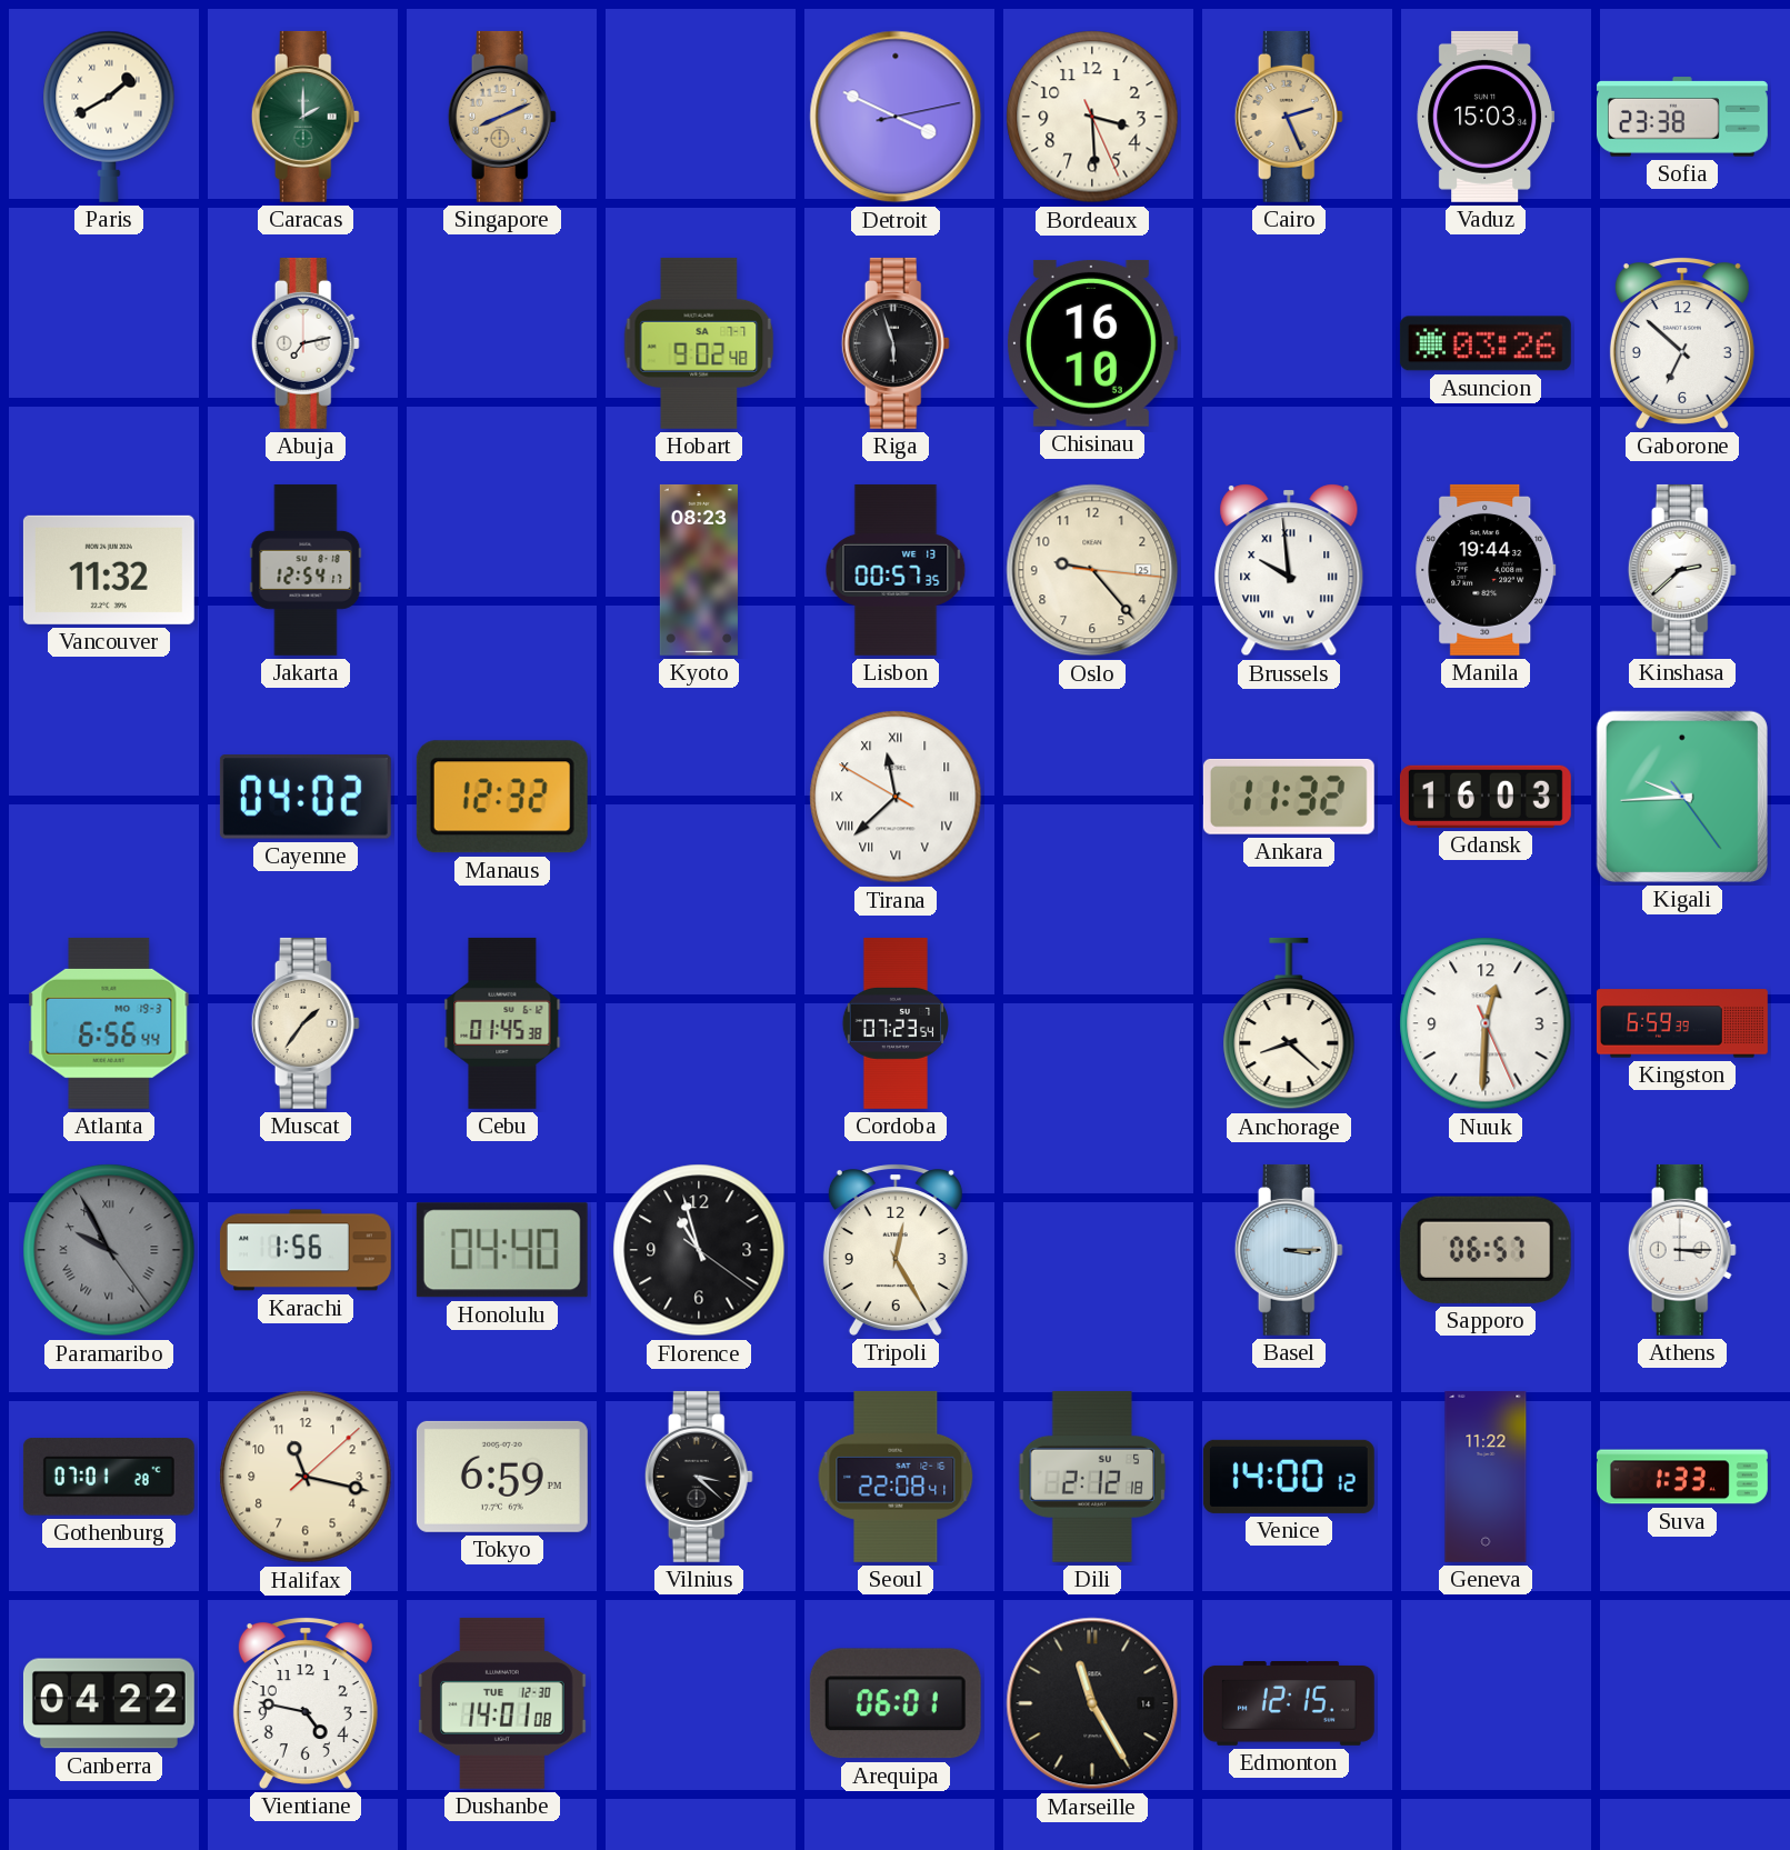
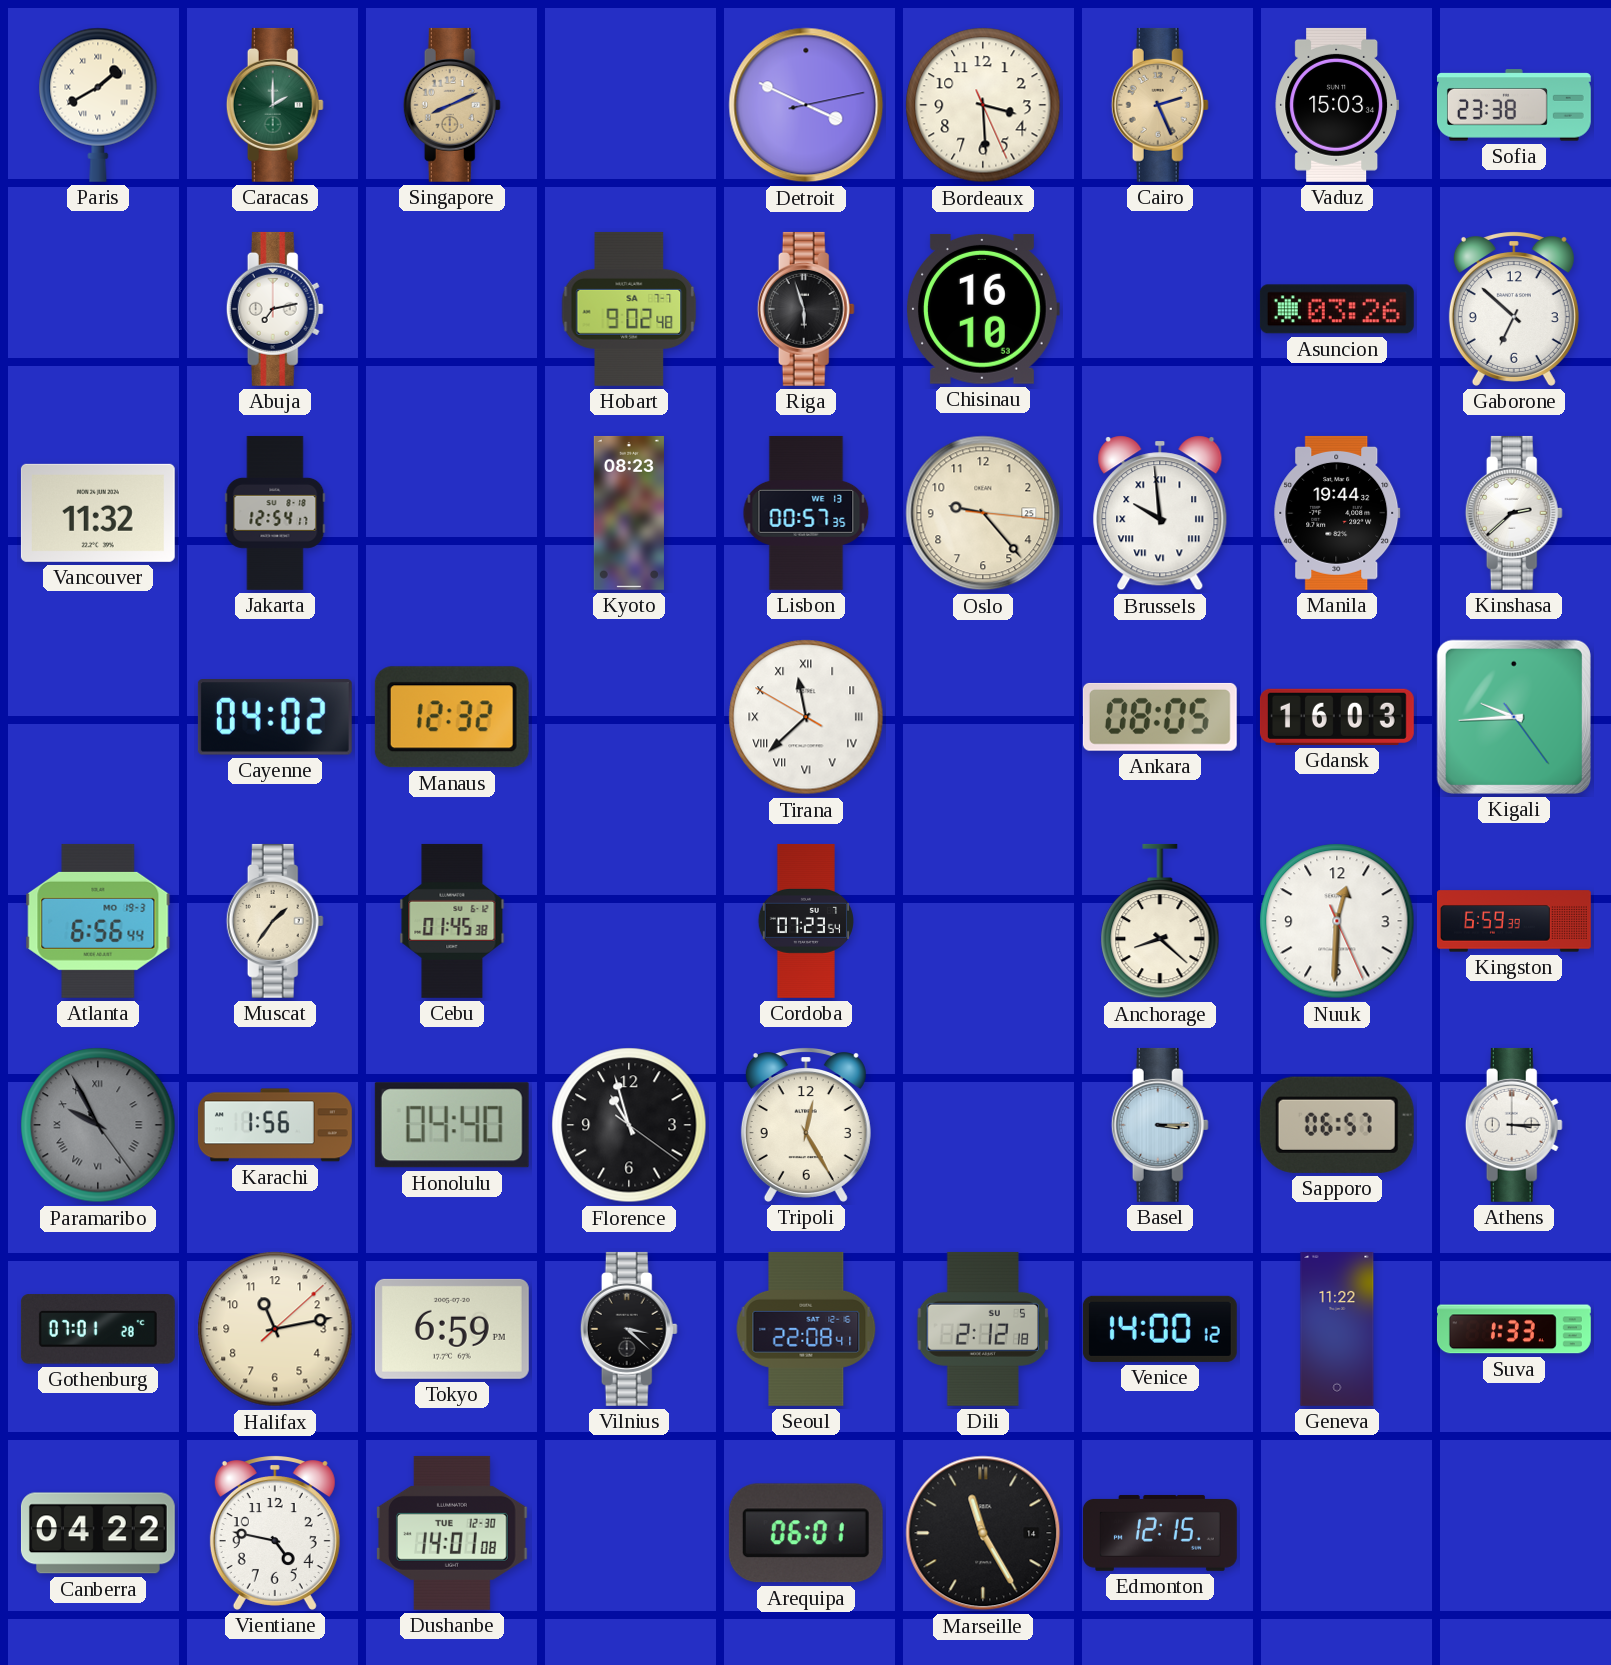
Ankara: 11:32 -> 08:05 (1160, 717)
Halifax: 11:17 -> 11:13 (275, 1329)
